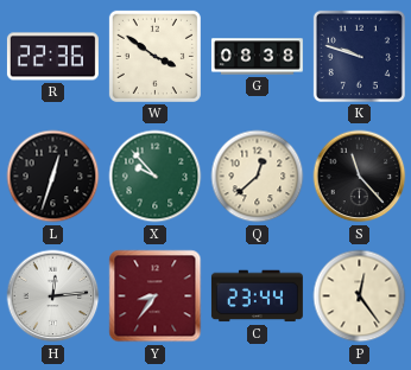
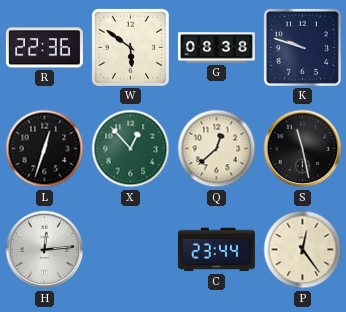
W: 3:51 -> 5:51 (130, 47)
X: 9:53 -> 12:53 (131, 149)
S: 11:23 -> 11:28 (303, 149)
Y: 8:36 -> none (156, 296)
